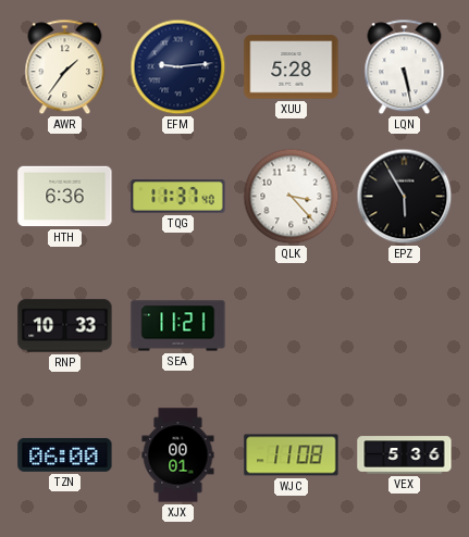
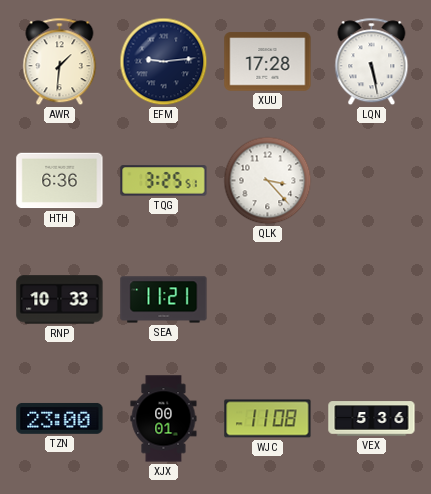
AWR: 1:36 -> 1:31 (60, 62)
XUU: 5:28 -> 17:28 (268, 62)
TQG: 11:37 -> 3:25 (164, 181)
EPZ: 5:55 -> none (405, 197)
TZN: 06:00 -> 23:00 (60, 418)
